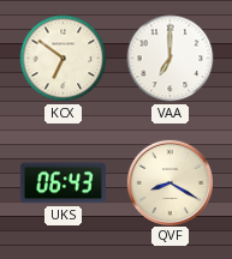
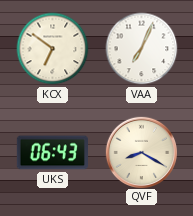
VAA: 7:00 -> 7:04 (142, 49)
